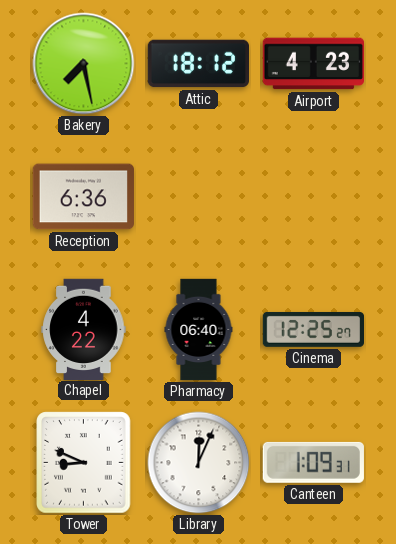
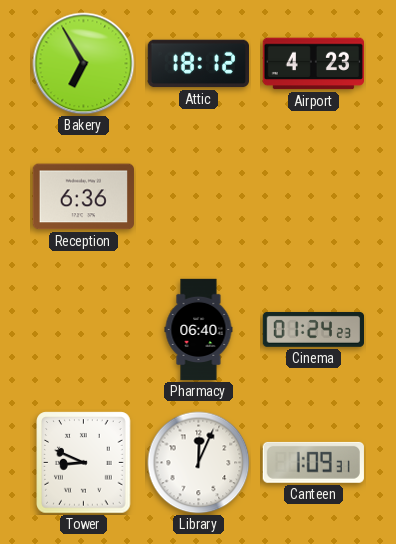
Bakery: 7:28 -> 6:55 (84, 64)
Chapel: 4:22 -> none (84, 329)
Cinema: 12:25 -> 01:24 (313, 329)
